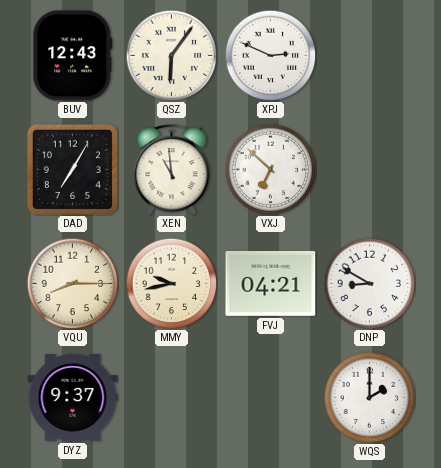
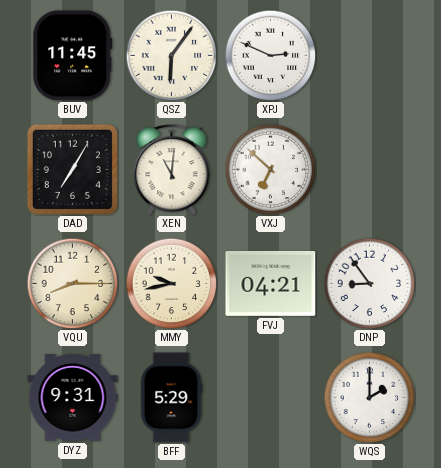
BUV: 12:43 -> 11:45 (73, 56)
XEN: 10:59 -> 11:01 (172, 170)
DNP: 8:50 -> 8:54 (369, 283)
DYZ: 9:37 -> 9:31 (73, 398)
BFF: none -> 5:29 (171, 398)
